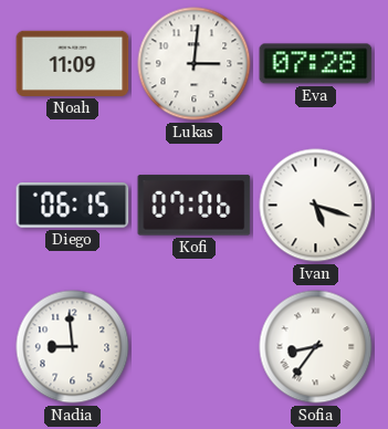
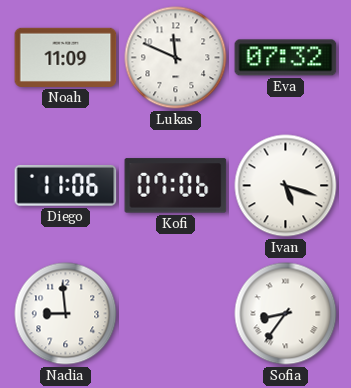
Lukas: 3:01 -> 11:49 (176, 58)
Eva: 07:28 -> 07:32 (286, 58)
Diego: 06:15 -> 11:06 (66, 186)
